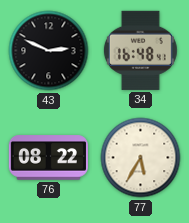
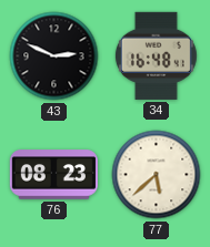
76: 08:22 -> 08:23 (53, 175)
77: 5:35 -> 5:38 (157, 175)
